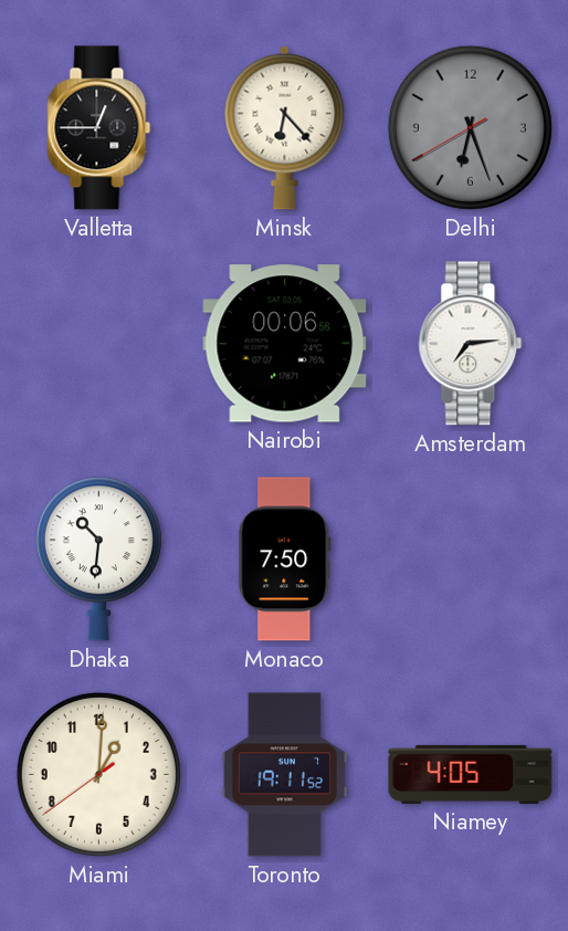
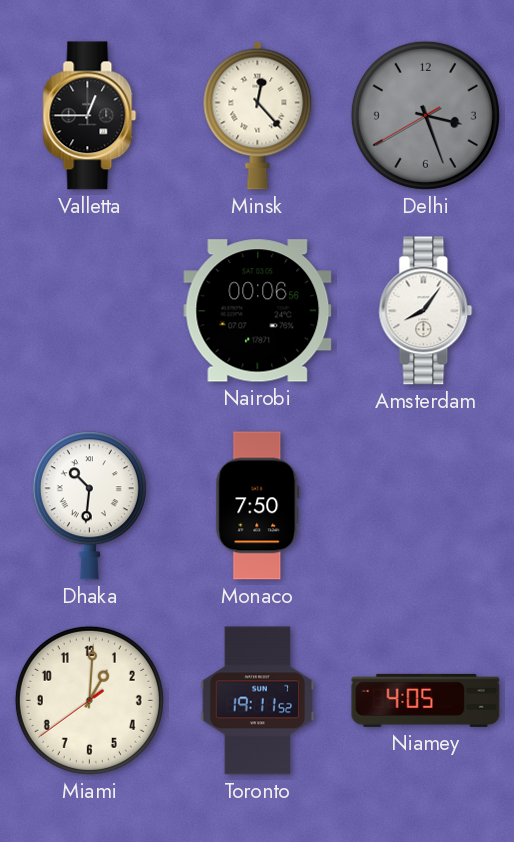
Minsk: 6:23 -> 12:23 (258, 115)
Delhi: 6:26 -> 3:26 (425, 115)
Amsterdam: 7:14 -> 8:06 (426, 311)
